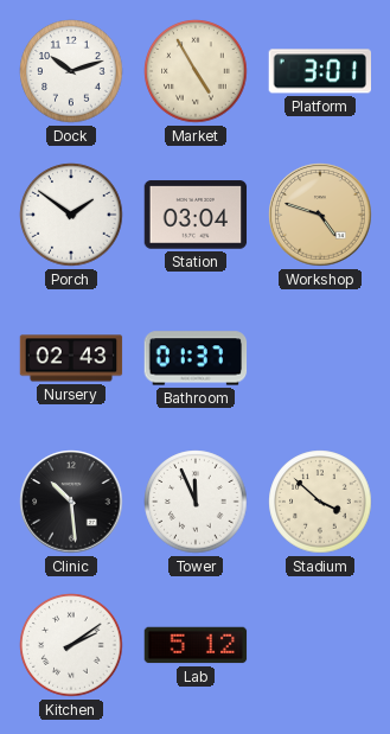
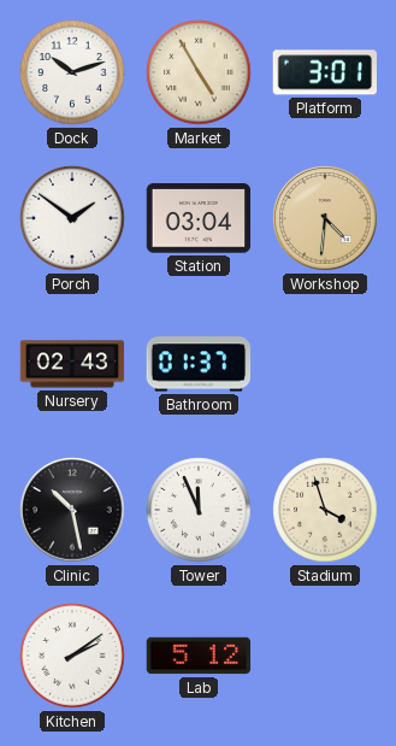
Workshop: 4:48 -> 4:31 (325, 218)
Clinic: 10:29 -> 10:28 (72, 510)
Stadium: 3:52 -> 3:57 (325, 510)
